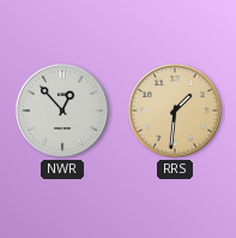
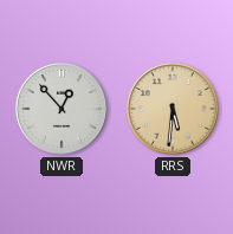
RRS: 1:31 -> 5:31 (173, 109)
